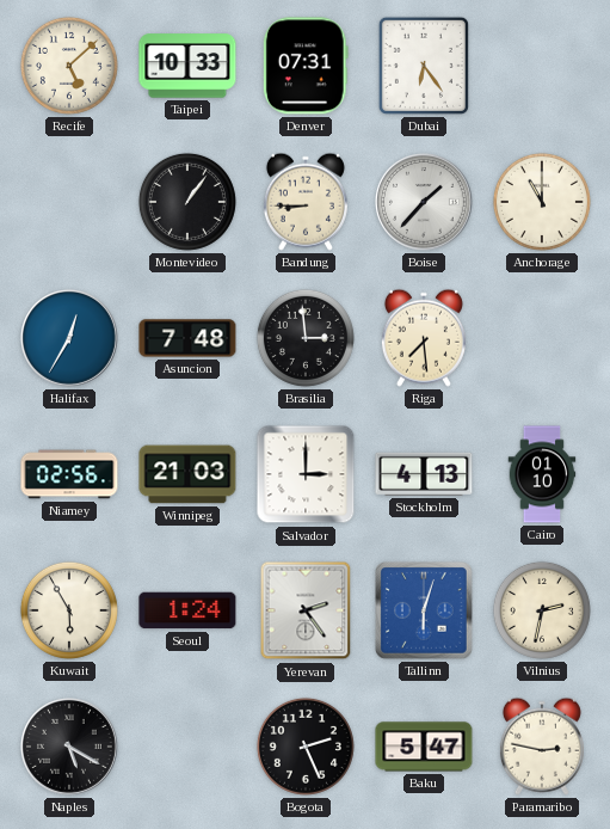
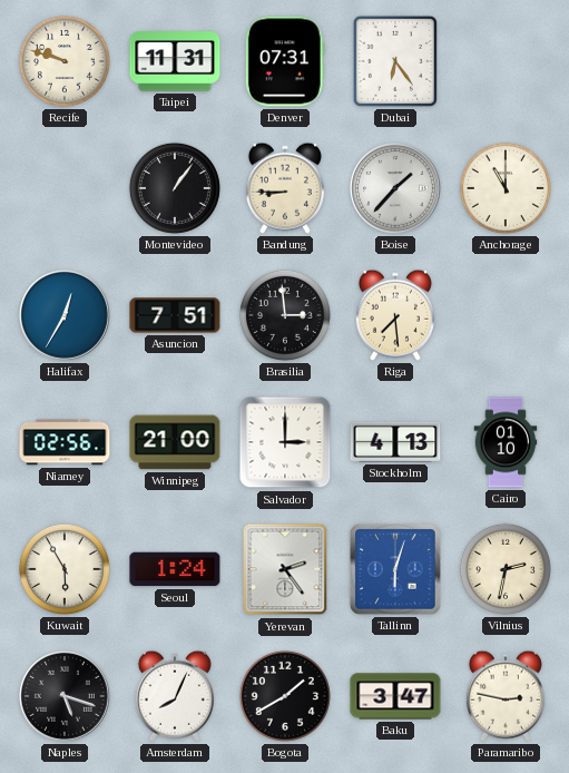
Recife: 5:08 -> 9:48 (65, 61)
Taipei: 10:33 -> 11:31 (175, 61)
Asuncion: 7:48 -> 7:51 (175, 315)
Winnipeg: 21:03 -> 21:00 (175, 442)
Naples: 5:20 -> 5:18 (66, 697)
Amsterdam: none -> 8:04 (175, 696)
Bogota: 2:26 -> 1:40 (285, 696)
Baku: 5:47 -> 3:47 (395, 696)
